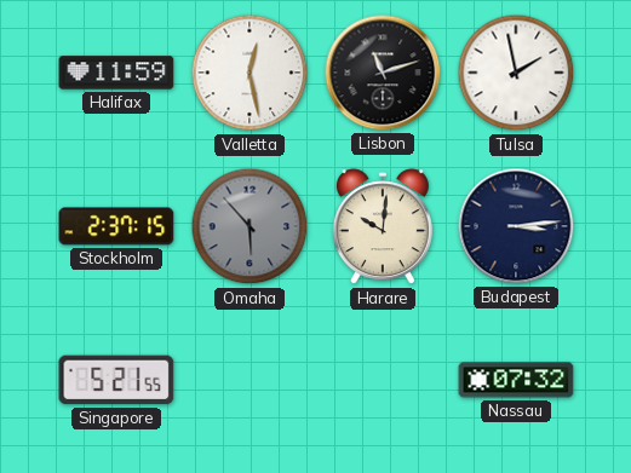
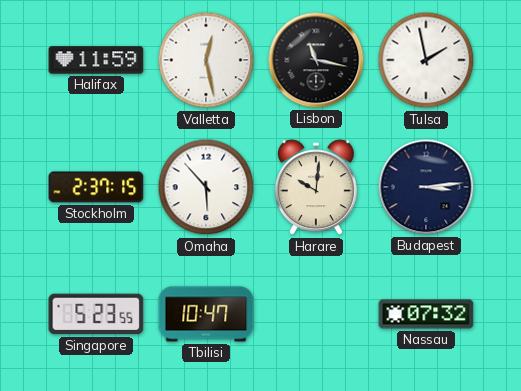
Lisbon: 11:12 -> 11:17 (316, 60)
Omaha dial: grey -> white (206, 187)
Singapore: 5:21 -> 5:23 (96, 314)
Tbilisi: none -> 10:47 (206, 314)
